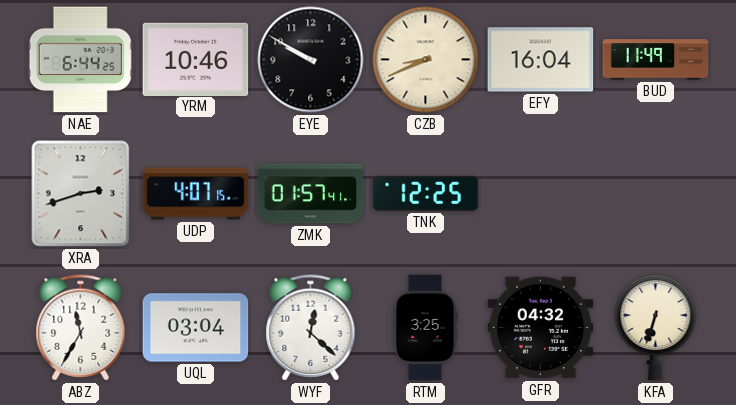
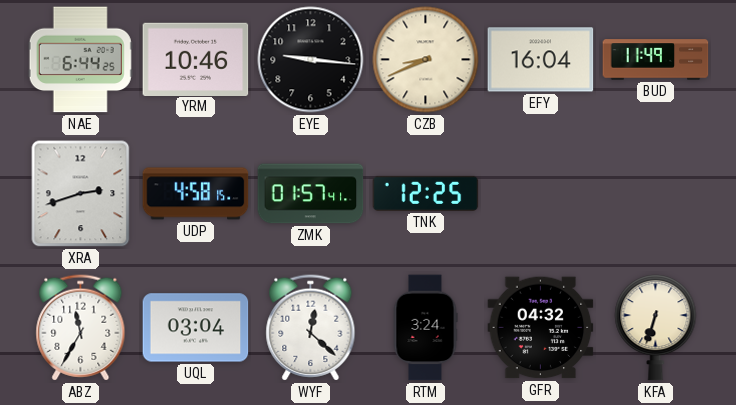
EYE: 9:50 -> 9:16 (311, 60)
UDP: 4:07 -> 4:58 (196, 194)
RTM: 3:25 -> 3:24 (425, 328)
